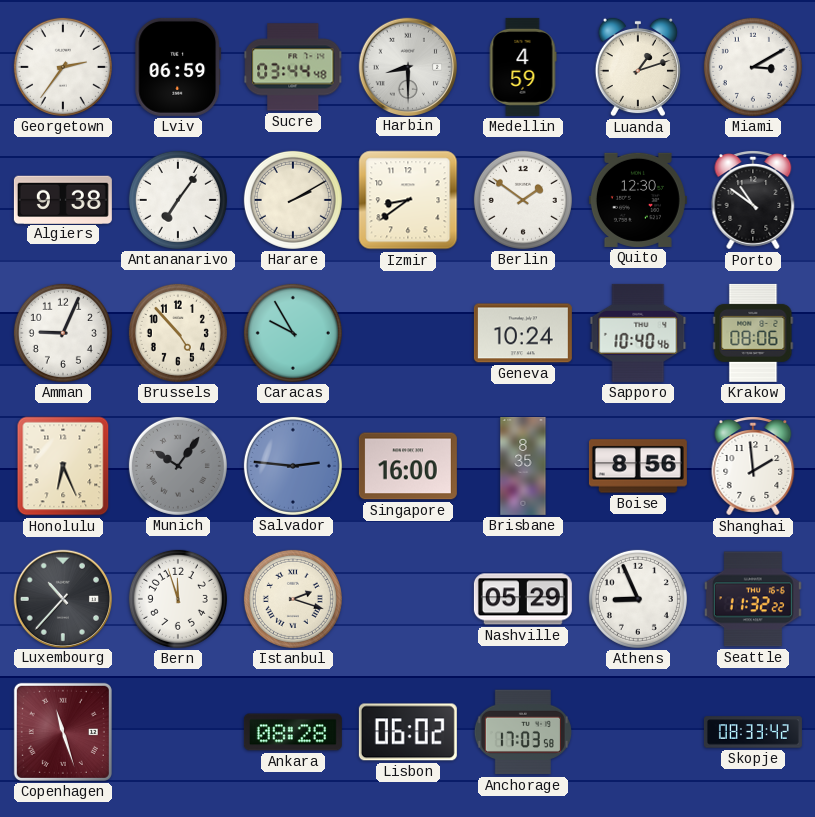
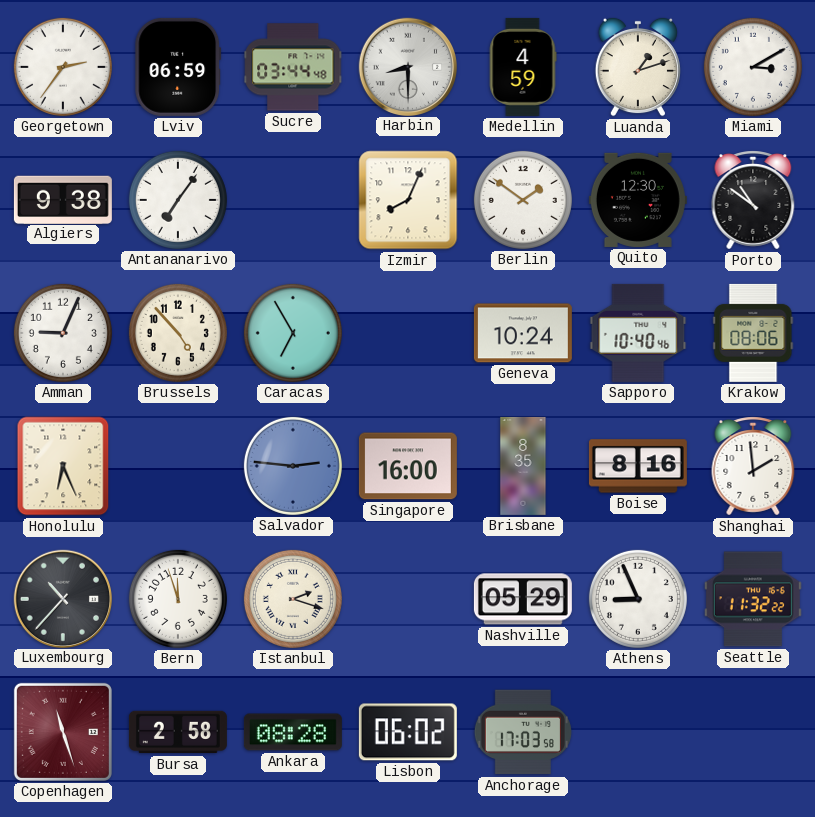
Harare: 2:10 -> none (293, 200)
Izmir: 8:39 -> 8:04 (408, 200)
Caracas: 9:55 -> 6:55 (293, 333)
Munich: 10:06 -> none (178, 466)
Boise: 8:56 -> 8:16 (638, 466)
Bursa: none -> 2:58 (178, 732)
Skopje: 08:33 -> none (753, 732)
